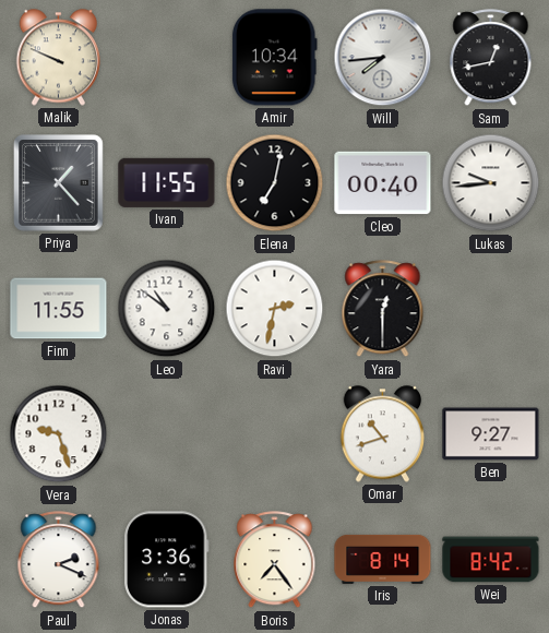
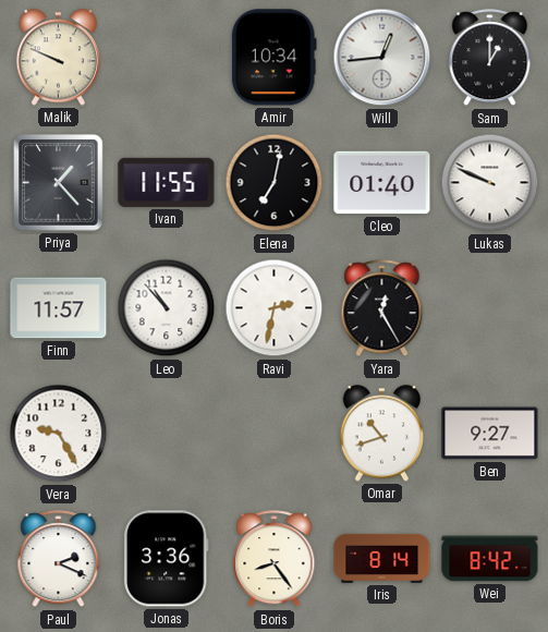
Will: 7:44 -> 12:44 (382, 58)
Sam: 12:43 -> 1:00 (490, 58)
Cleo: 00:40 -> 01:40 (382, 183)
Lukas: 9:44 -> 9:49 (490, 183)
Finn: 11:55 -> 11:57 (59, 308)
Leo: 10:51 -> 10:53 (167, 308)
Yara: 12:30 -> 12:25 (382, 308)
Vera: 9:27 -> 9:25 (59, 434)
Boris: 7:24 -> 8:24 (275, 559)
